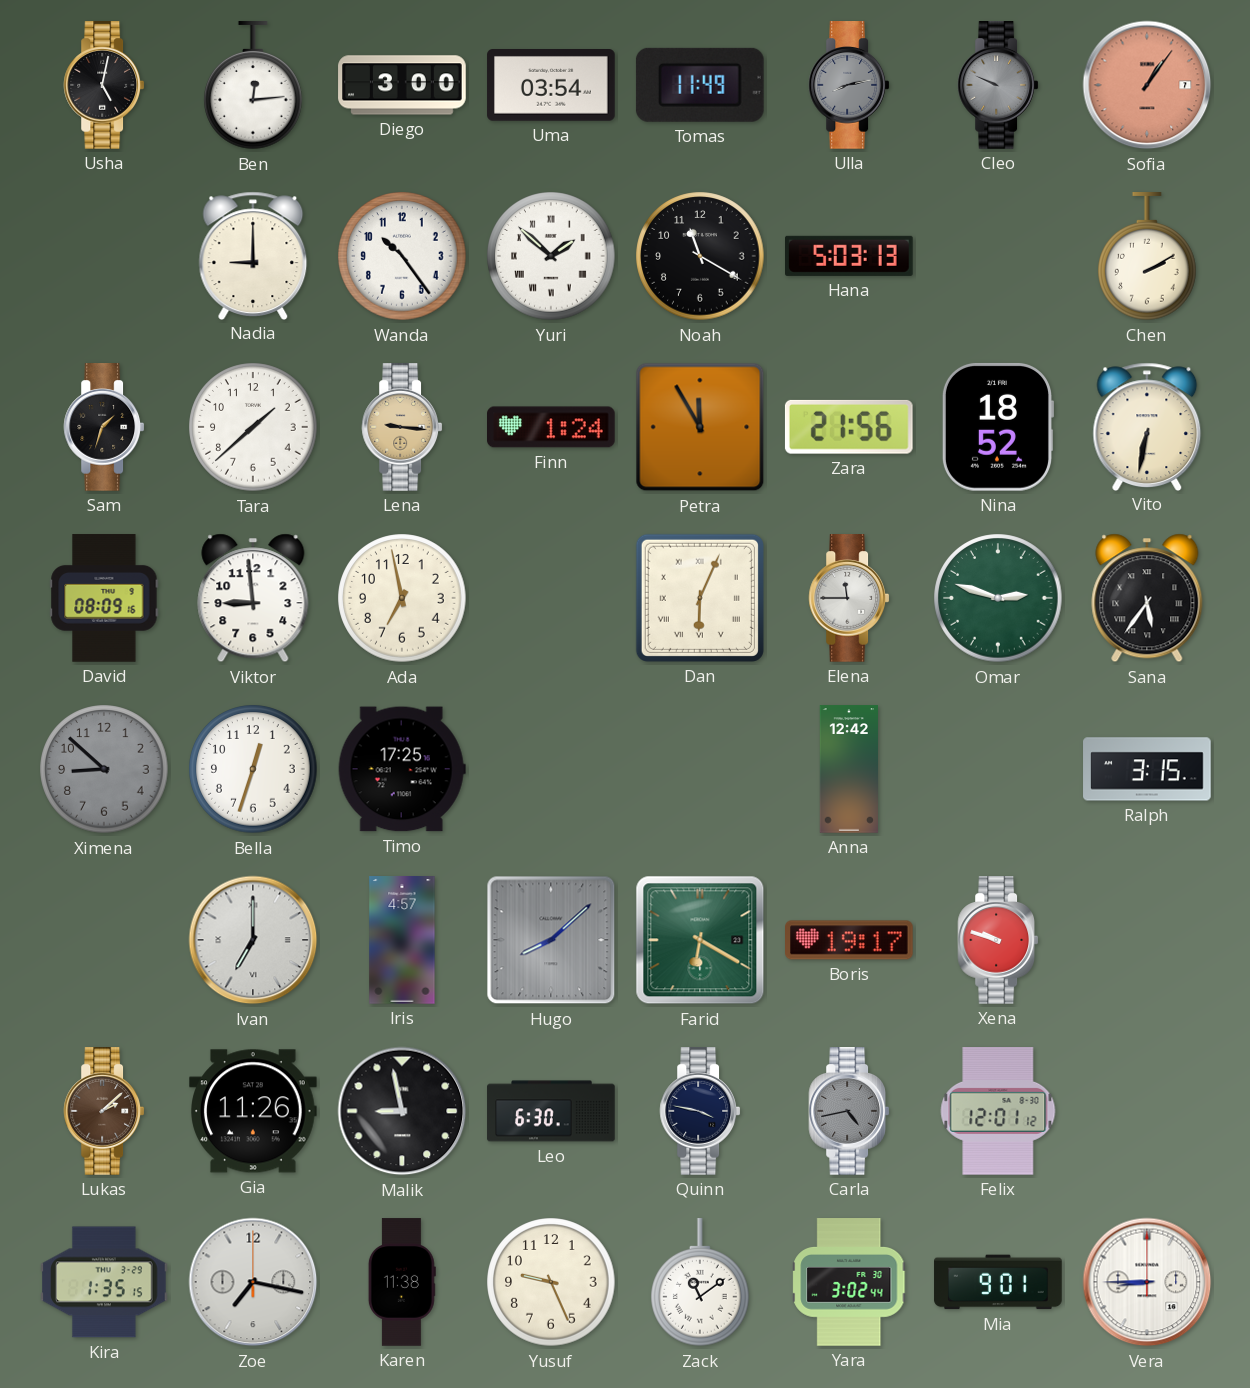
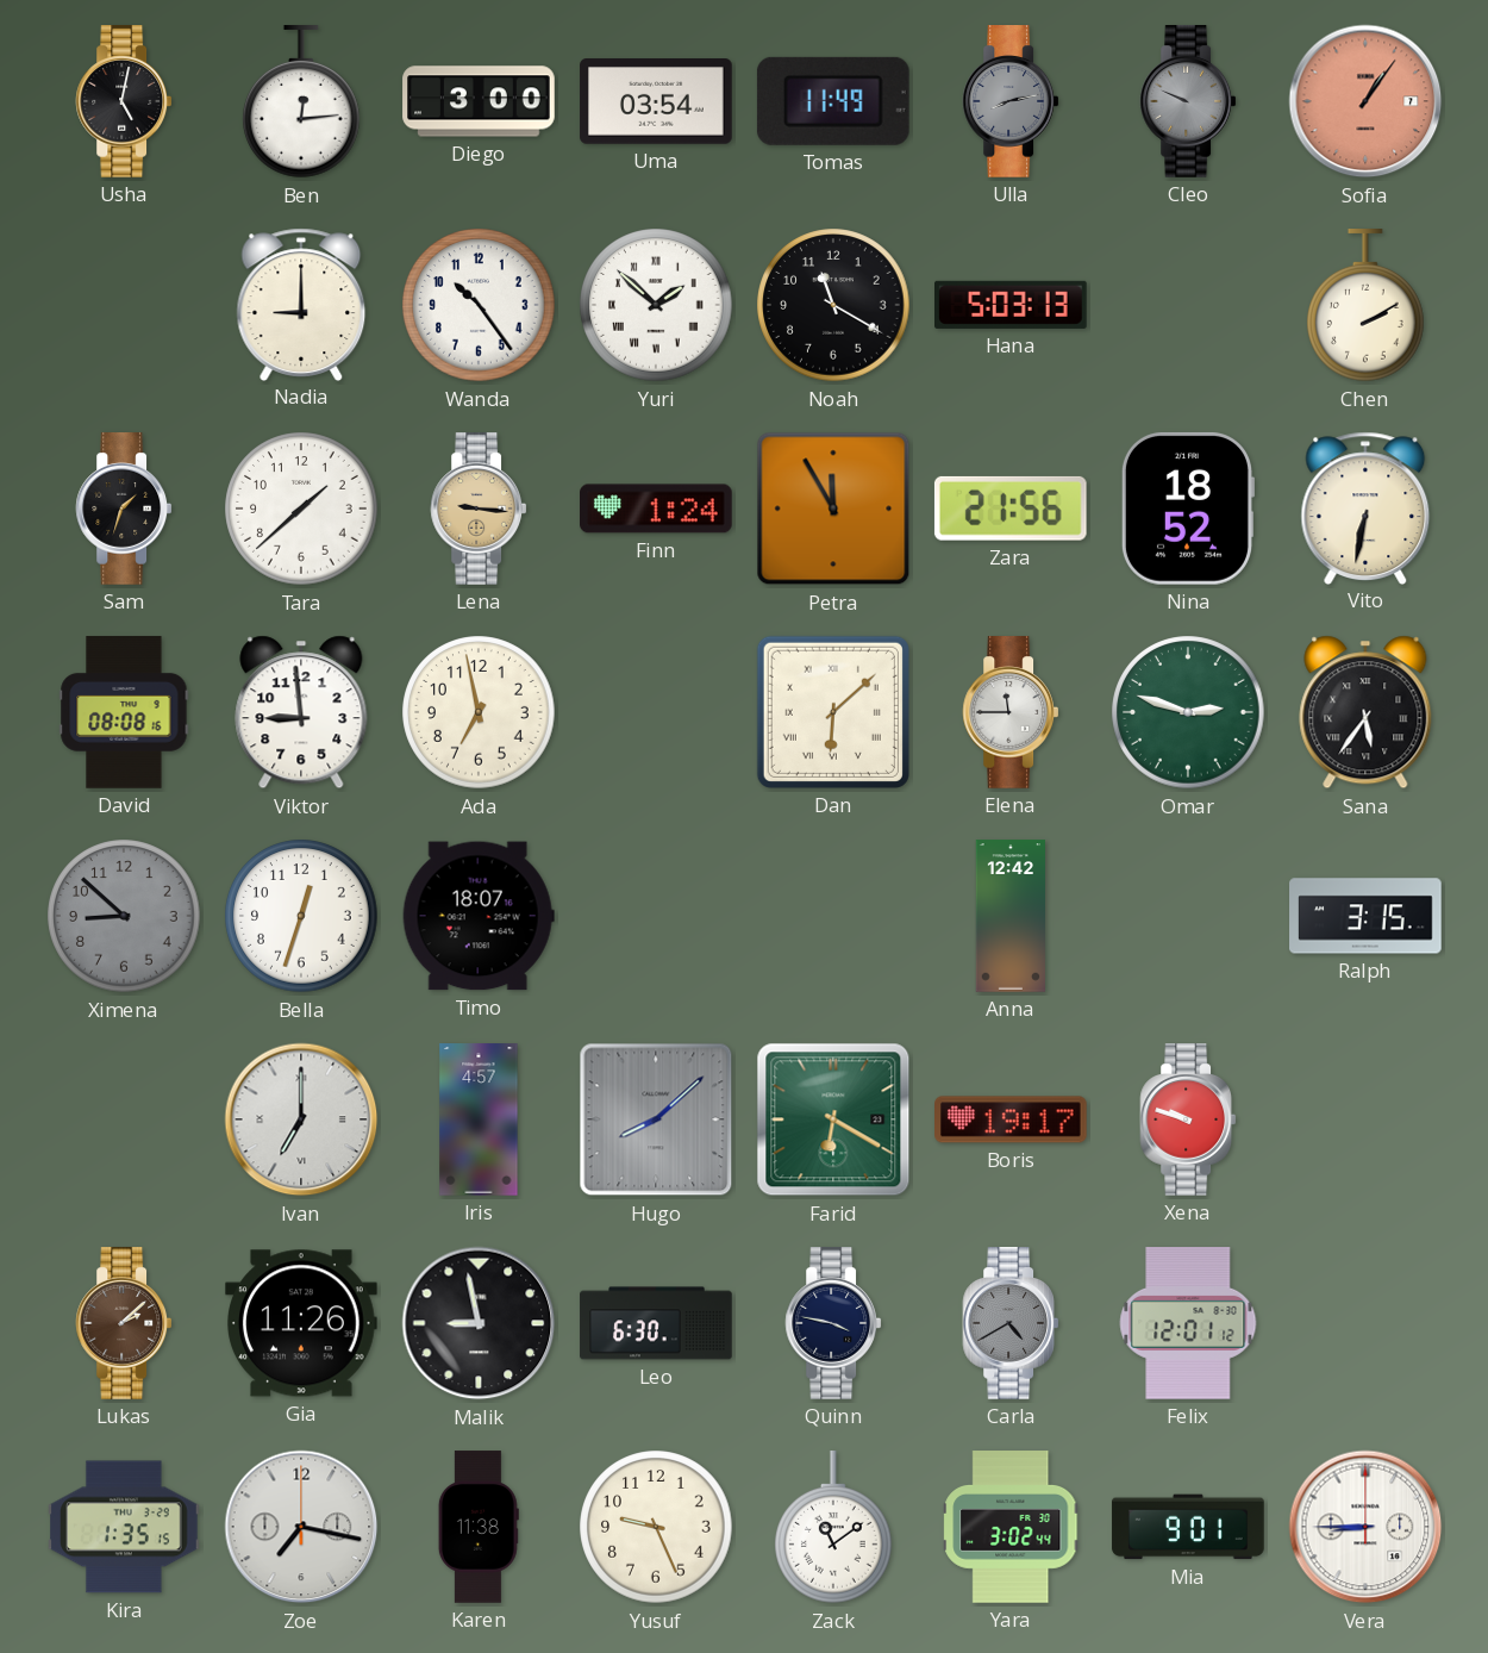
David: 08:09 -> 08:08 (124, 712)
Dan: 6:04 -> 6:08 (833, 712)
Timo: 17:25 -> 18:07 (479, 916)
Carla: 4:43 -> 4:40 (1011, 1323)
